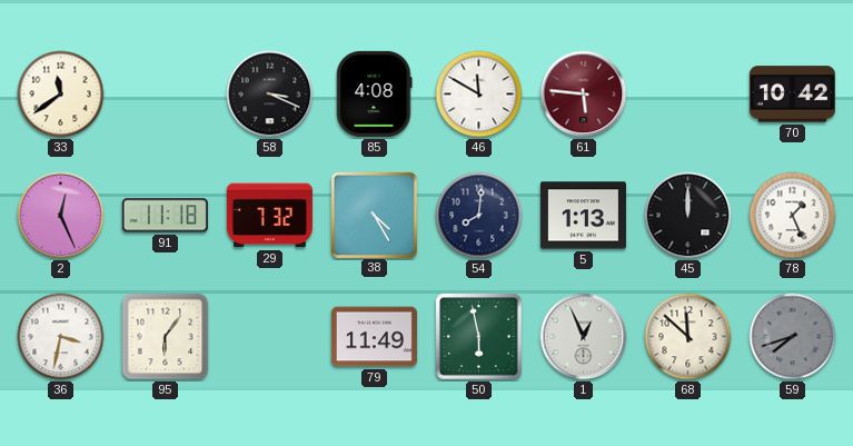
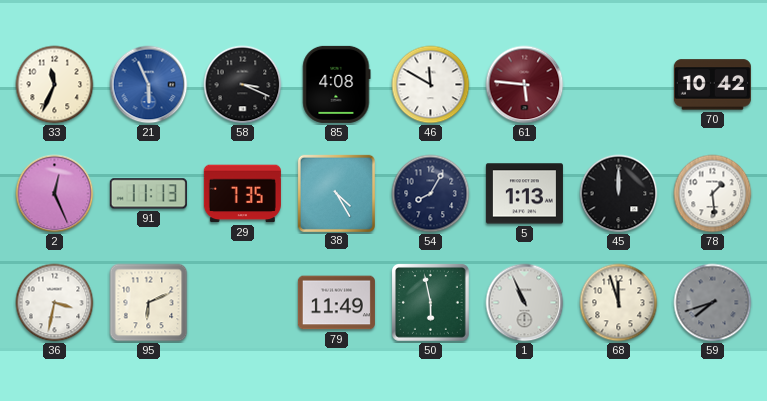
33: 11:39 -> 11:34 (55, 85)
21: none -> 5:56 (149, 85)
91: 11:18 -> 11:13 (148, 194)
29: 7:32 -> 7:35 (242, 194)
54: 8:01 -> 8:05 (431, 194)
78: 1:26 -> 1:29 (713, 194)
95: 6:06 -> 6:11 (149, 303)
1: 12:56 -> 10:56 (525, 303)
68: 11:52 -> 11:57 (619, 303)
